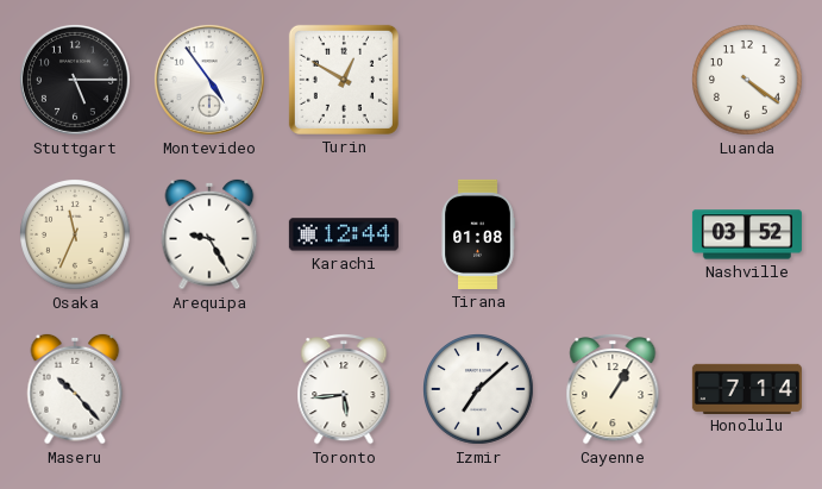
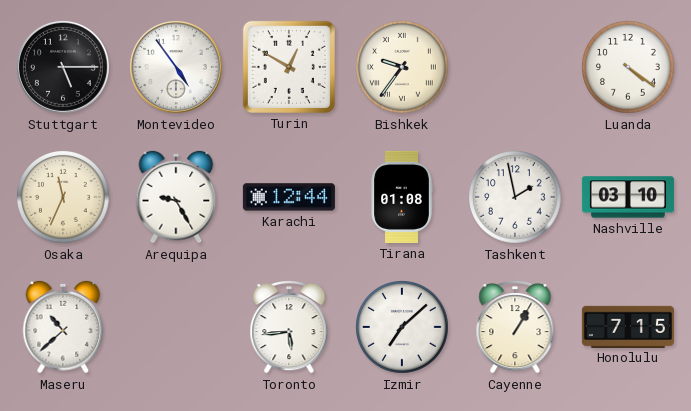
Bishkek: none -> 9:36 (403, 68)
Tashkent: none -> 1:58 (516, 198)
Nashville: 03:52 -> 03:10 (628, 197)
Maseru: 10:23 -> 10:38 (63, 327)
Honolulu: 7:14 -> 7:15 (628, 326)
